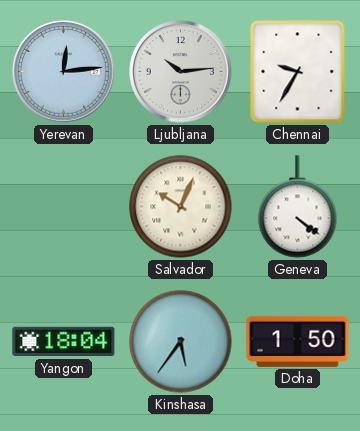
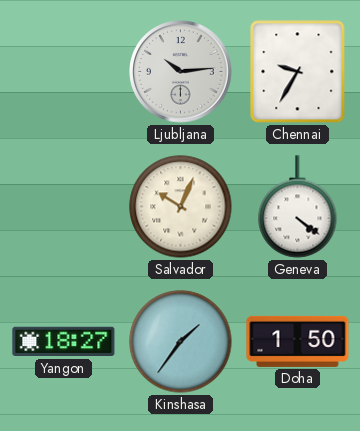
Yerevan: 12:14 -> none (64, 72)
Yangon: 18:04 -> 18:27 (64, 342)
Kinshasa: 5:36 -> 1:36 (181, 342)
